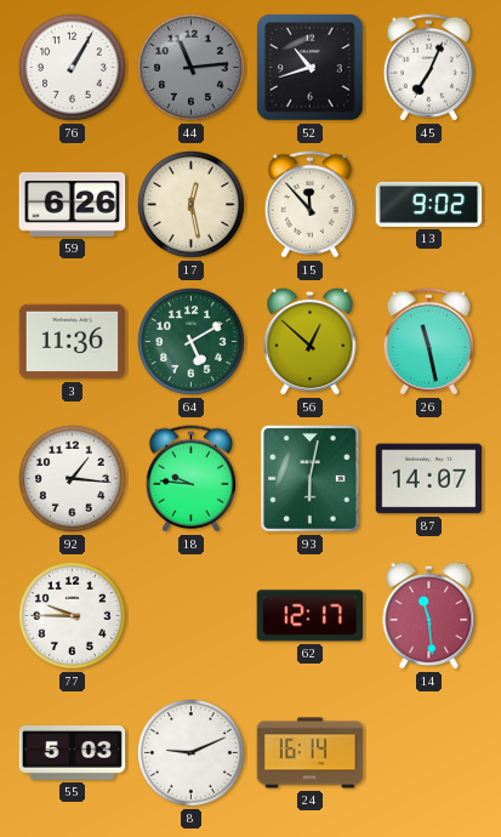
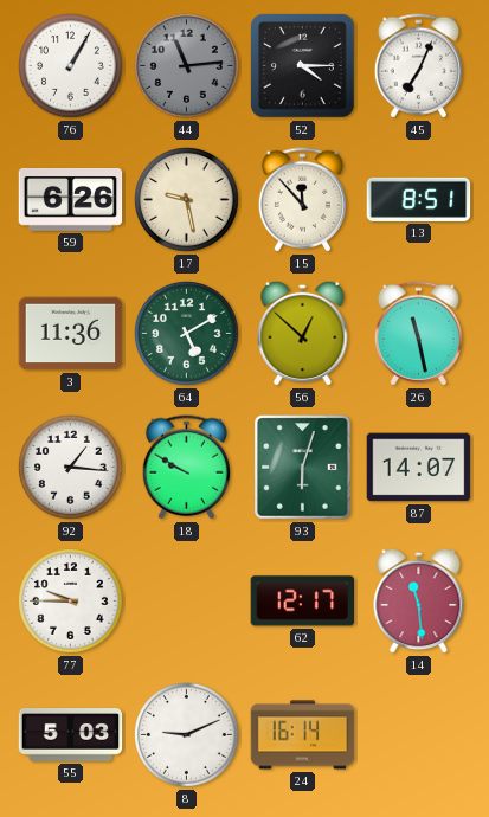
52: 10:42 -> 4:15 (303, 66)
17: 12:28 -> 9:28 (187, 200)
13: 9:02 -> 8:51 (419, 199)
18: 9:46 -> 9:50 (186, 468)
93: 6:02 -> 6:03 (303, 468)
